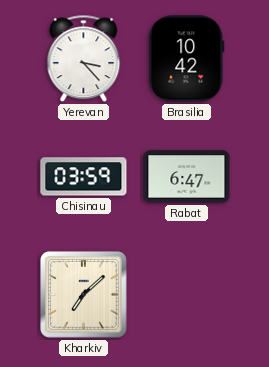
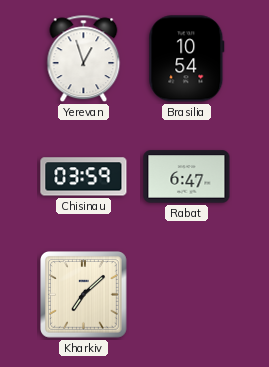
Yerevan: 3:23 -> 12:57 (84, 59)
Brasilia: 10:42 -> 10:54 (187, 59)
